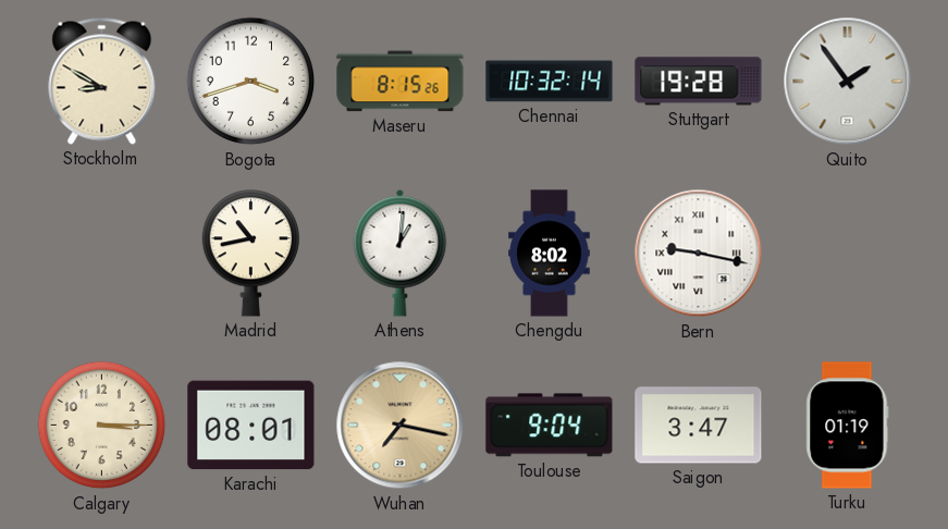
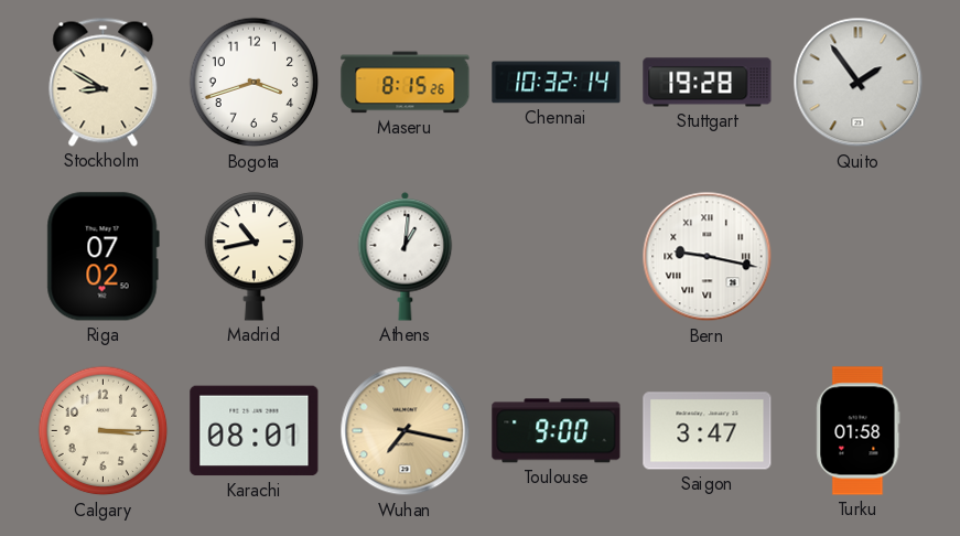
Riga: none -> 07:02 (103, 257)
Chengdu: 8:02 -> none (550, 254)
Toulouse: 9:04 -> 9:00 (557, 431)
Turku: 01:19 -> 01:58 (859, 431)
